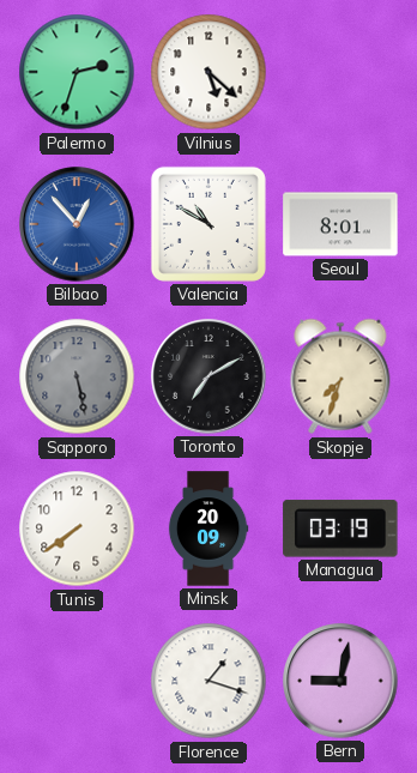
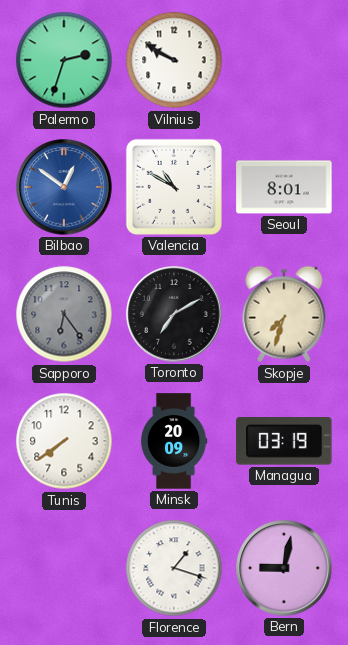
Vilnius: 5:22 -> 9:50 (174, 60)
Bilbao: 12:53 -> 12:51 (64, 187)
Sapporo: 5:28 -> 6:24 (64, 314)
